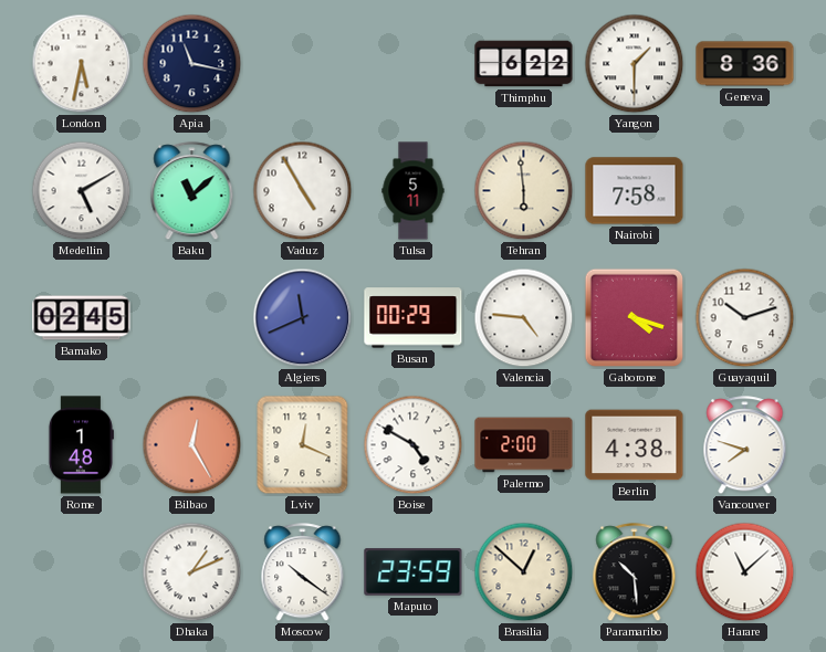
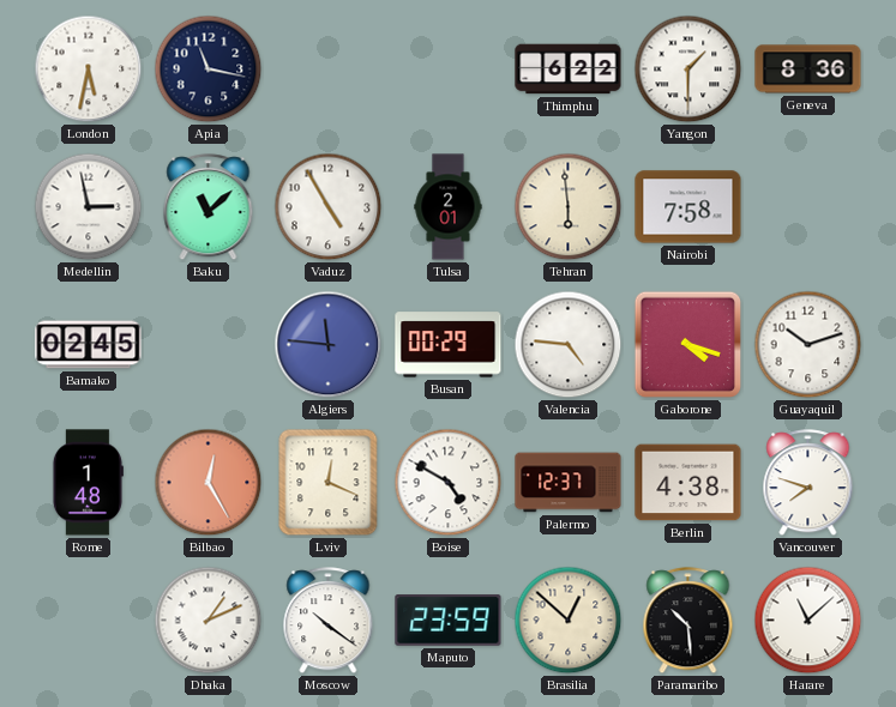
Medellin: 5:10 -> 2:58 (89, 207)
Tulsa: 5:11 -> 2:01 (449, 207)
Algiers: 11:41 -> 11:46 (329, 345)
Palermo: 2:00 -> 12:37 (569, 483)
